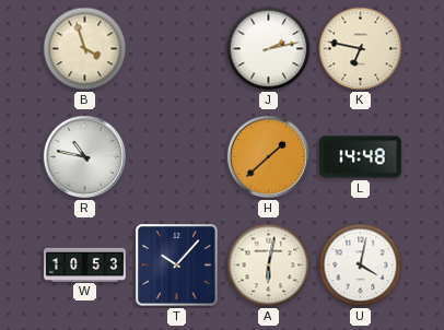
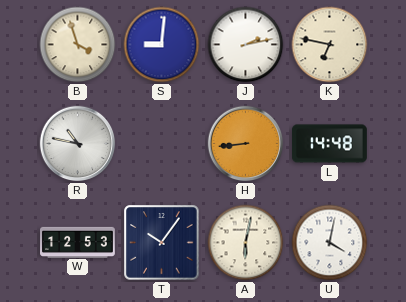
S: none -> 9:01 (162, 45)
H: 1:38 -> 8:44 (246, 144)
W: 10:53 -> 12:53 (78, 242)
T: 10:07 -> 10:06 (162, 243)
